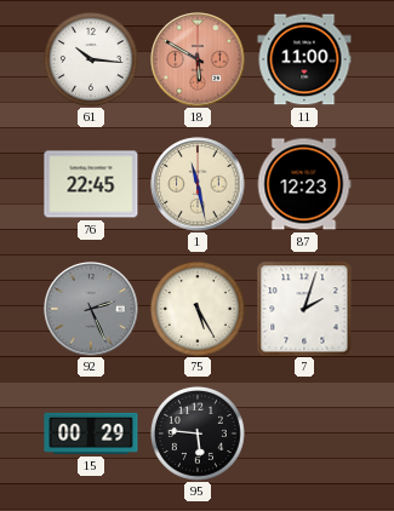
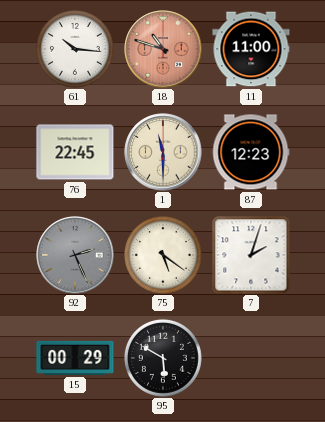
18: 5:50 -> 10:48 (163, 49)
1: 11:28 -> 11:30 (163, 152)
75: 5:25 -> 5:21 (163, 255)
95: 5:46 -> 5:50 (163, 358)
